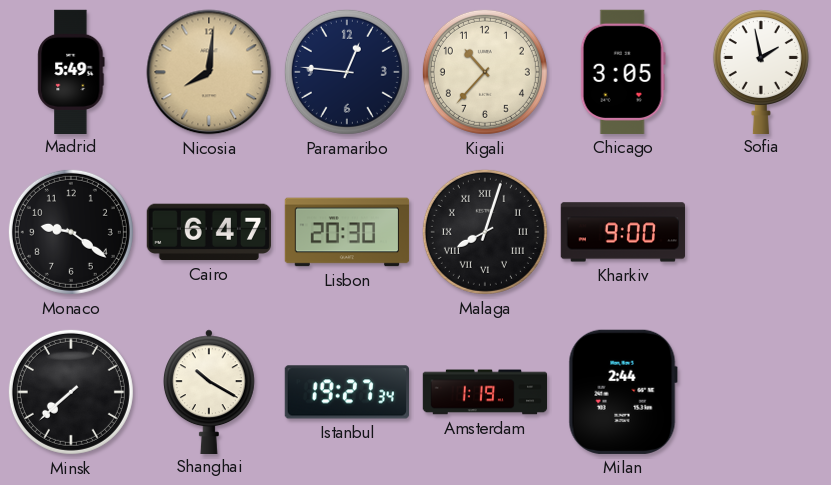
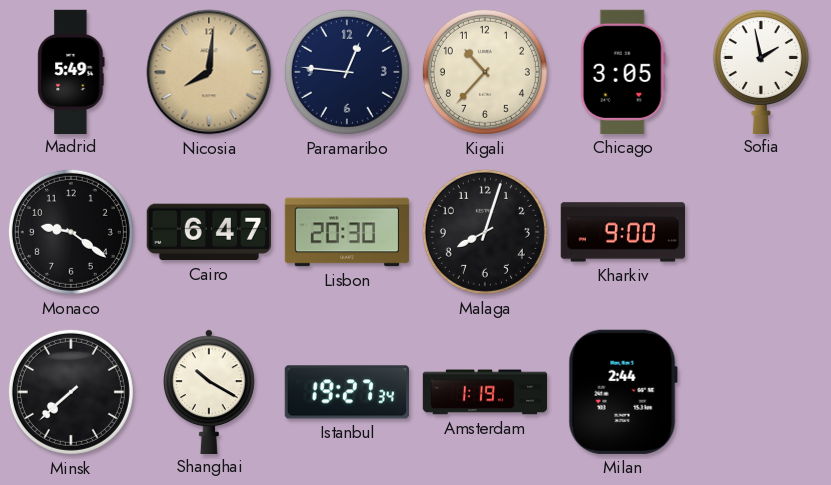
Malaga numerals: Roman -> Arabic (485, 232)
